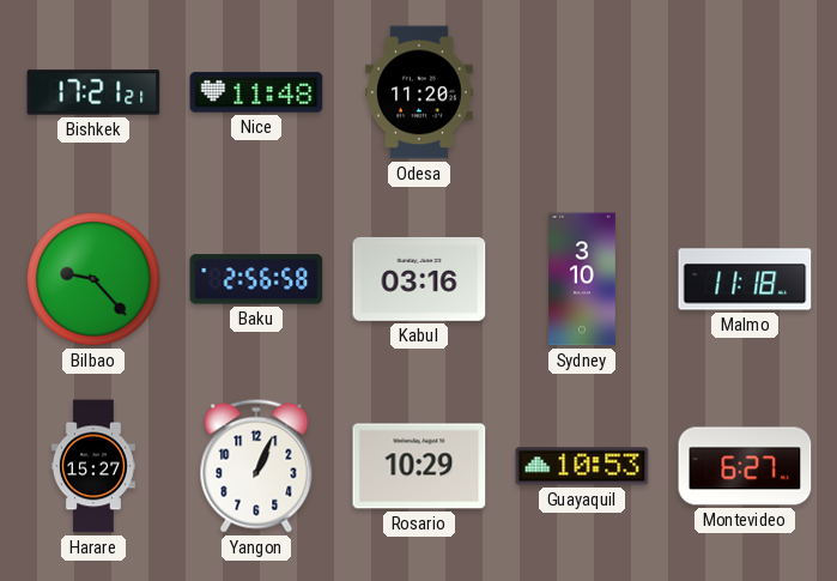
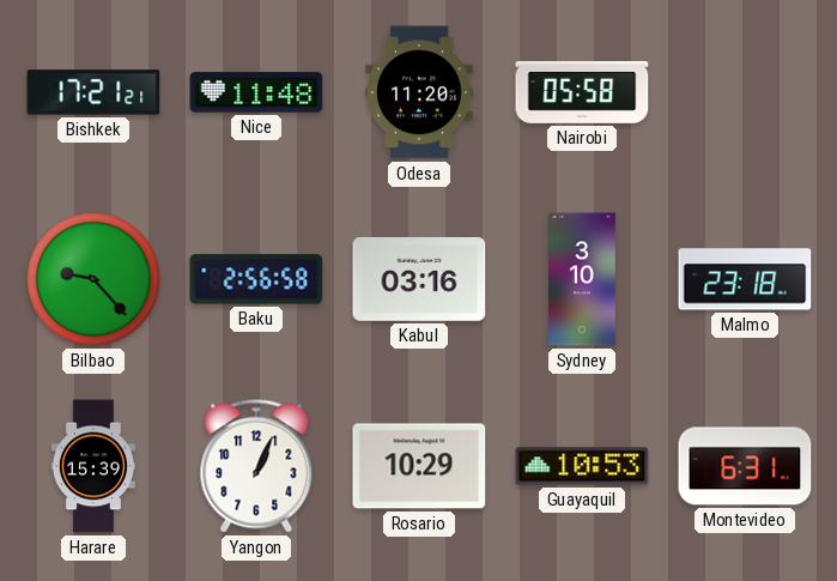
Nairobi: none -> 05:58 (582, 93)
Malmo: 11:18 -> 23:18 (745, 279)
Harare: 15:27 -> 15:39 (93, 466)
Montevideo: 6:27 -> 6:31 (745, 466)
